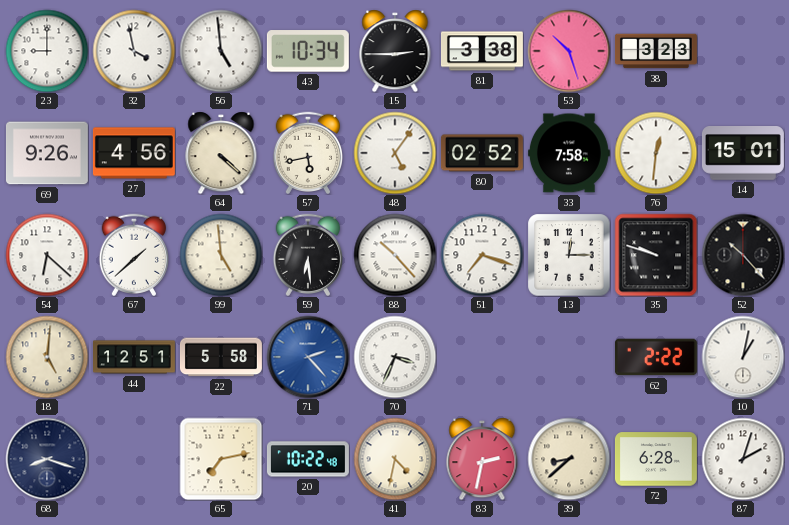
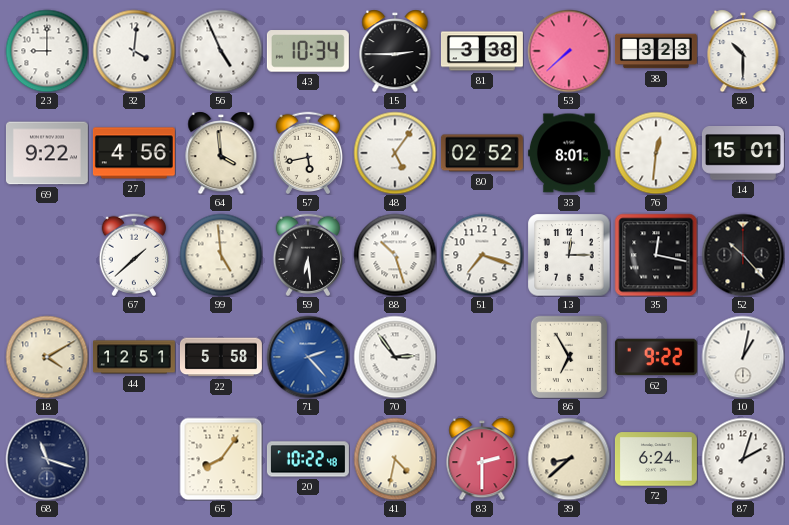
32: 3:58 -> 4:01 (134, 51)
56: 4:59 -> 4:56 (221, 51)
53: 10:27 -> 7:38 (569, 51)
98: none -> 10:30 (743, 51)
69: 9:26 -> 9:22 (47, 153)
64: 4:22 -> 3:59 (221, 153)
33: 7:58 -> 8:01 (569, 153)
54: 6:22 -> none (47, 255)
88: 10:23 -> 10:27 (395, 255)
35: 9:48 -> 12:17 (656, 255)
18: 5:01 -> 4:10 (47, 357)
70: 3:34 -> 2:54 (395, 357)
86: none -> 6:55 (569, 357)
62: 2:22 -> 9:22 (656, 357)
68: 8:18 -> 11:18 (47, 459)
65: 7:13 -> 8:06 (221, 459)
83: 2:32 -> 2:30 (482, 459)
72: 6:28 -> 6:24 (656, 459)
